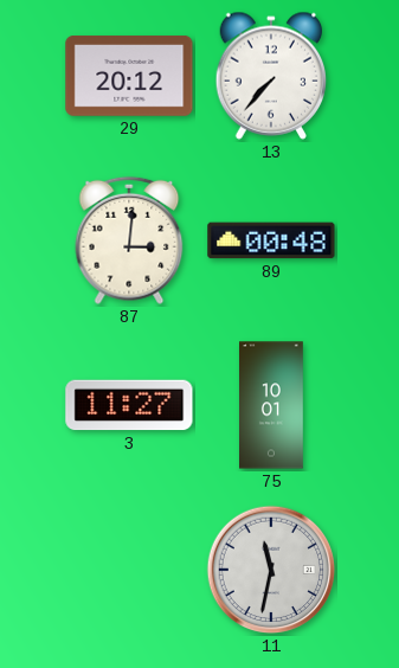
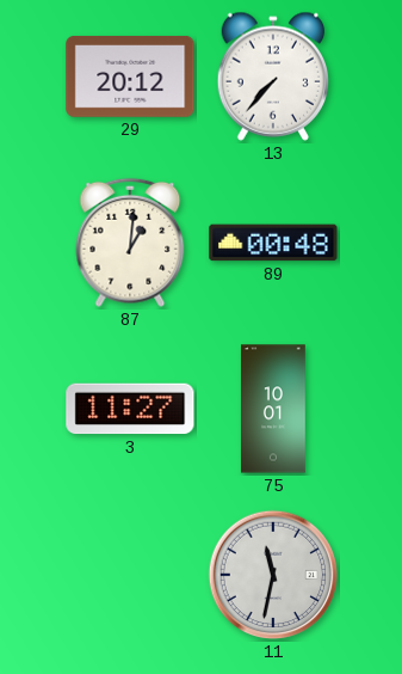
87: 3:01 -> 1:01 (130, 243)
